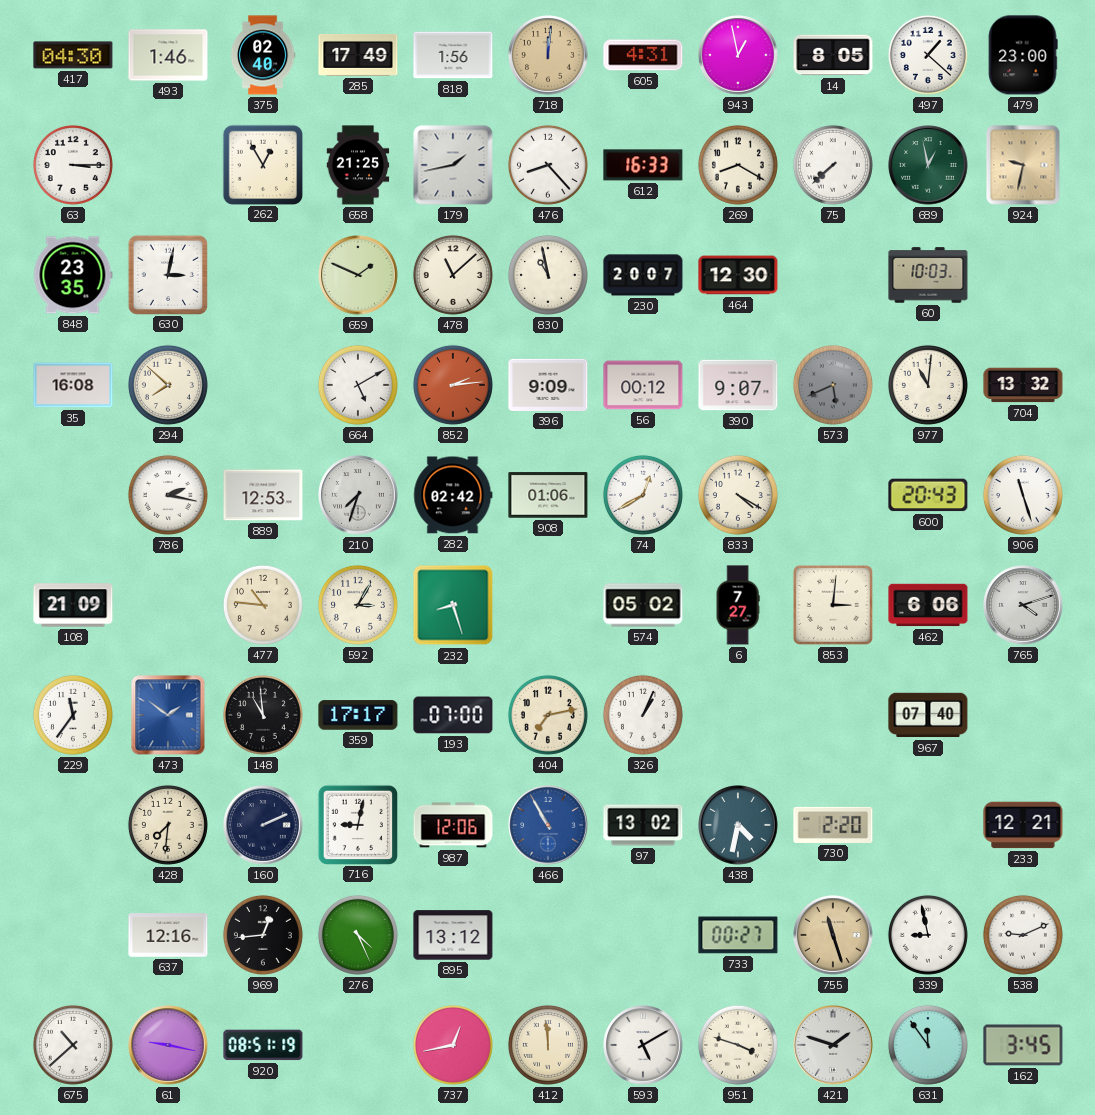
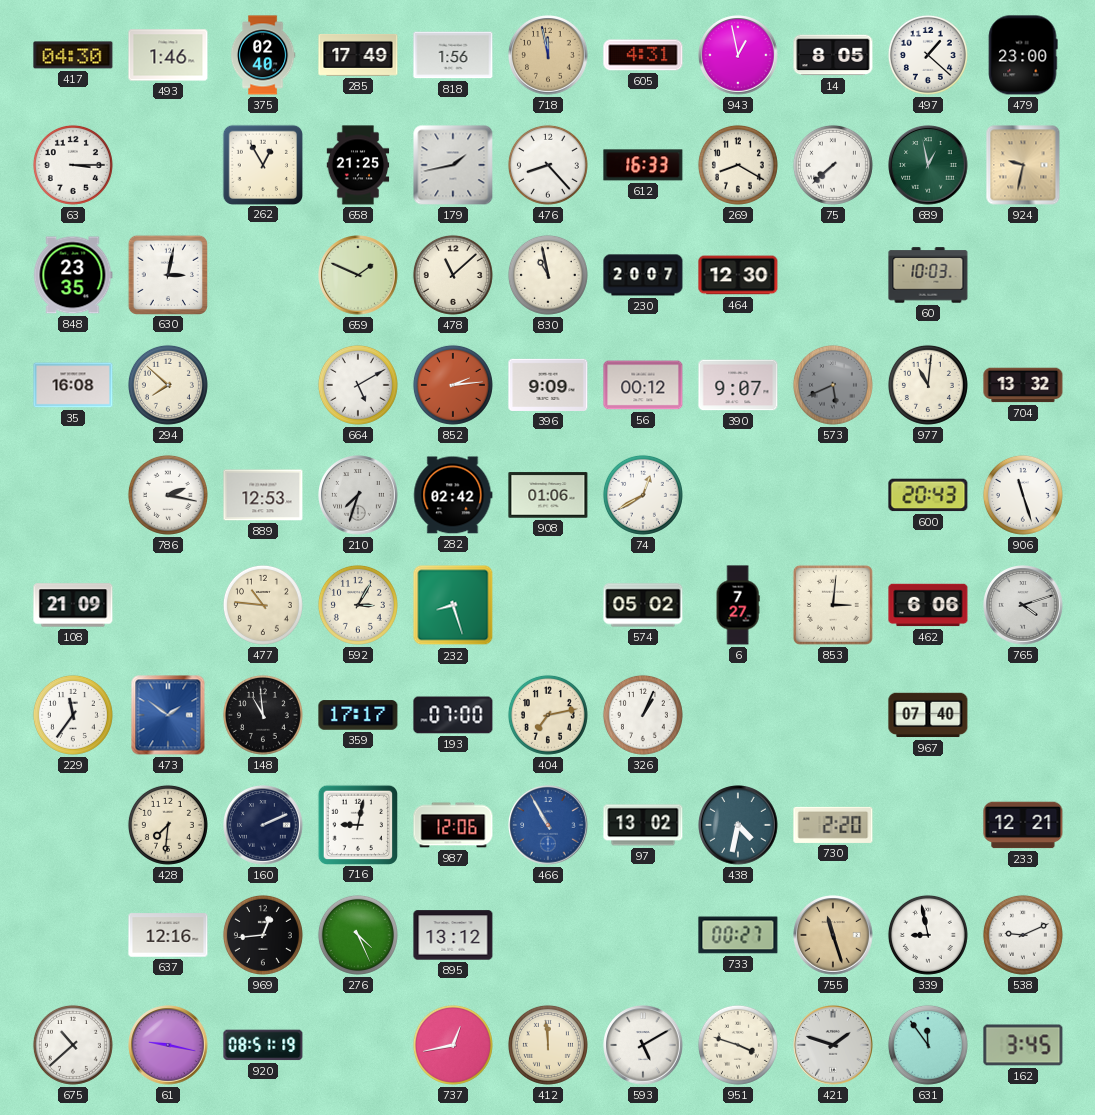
718: 12:01 -> 11:58 (548, 55)
833: 4:20 -> none (738, 495)
